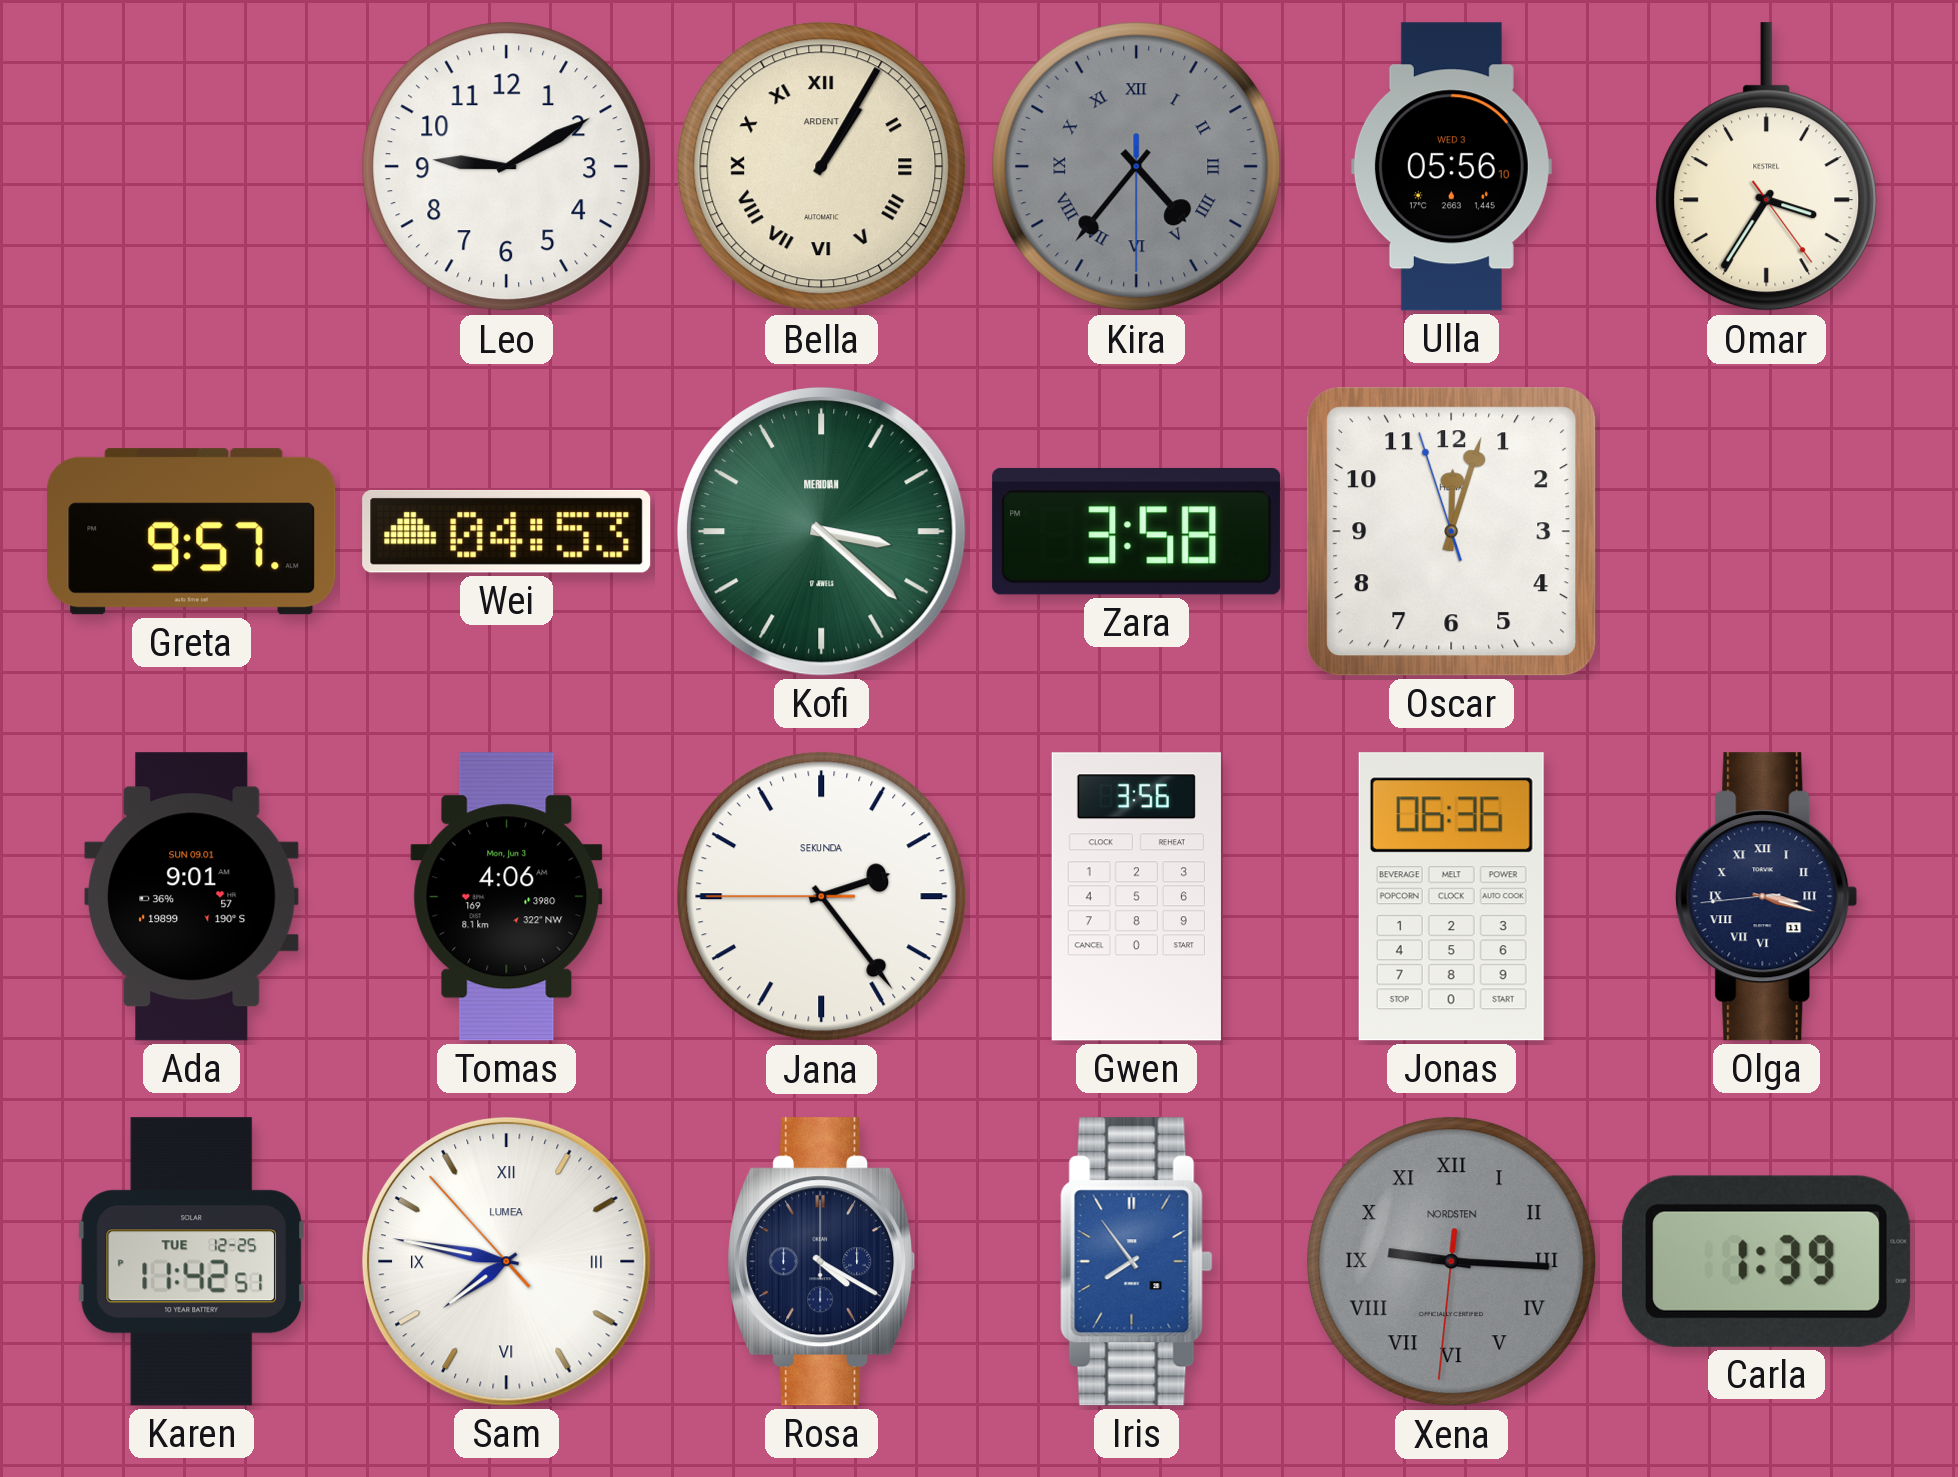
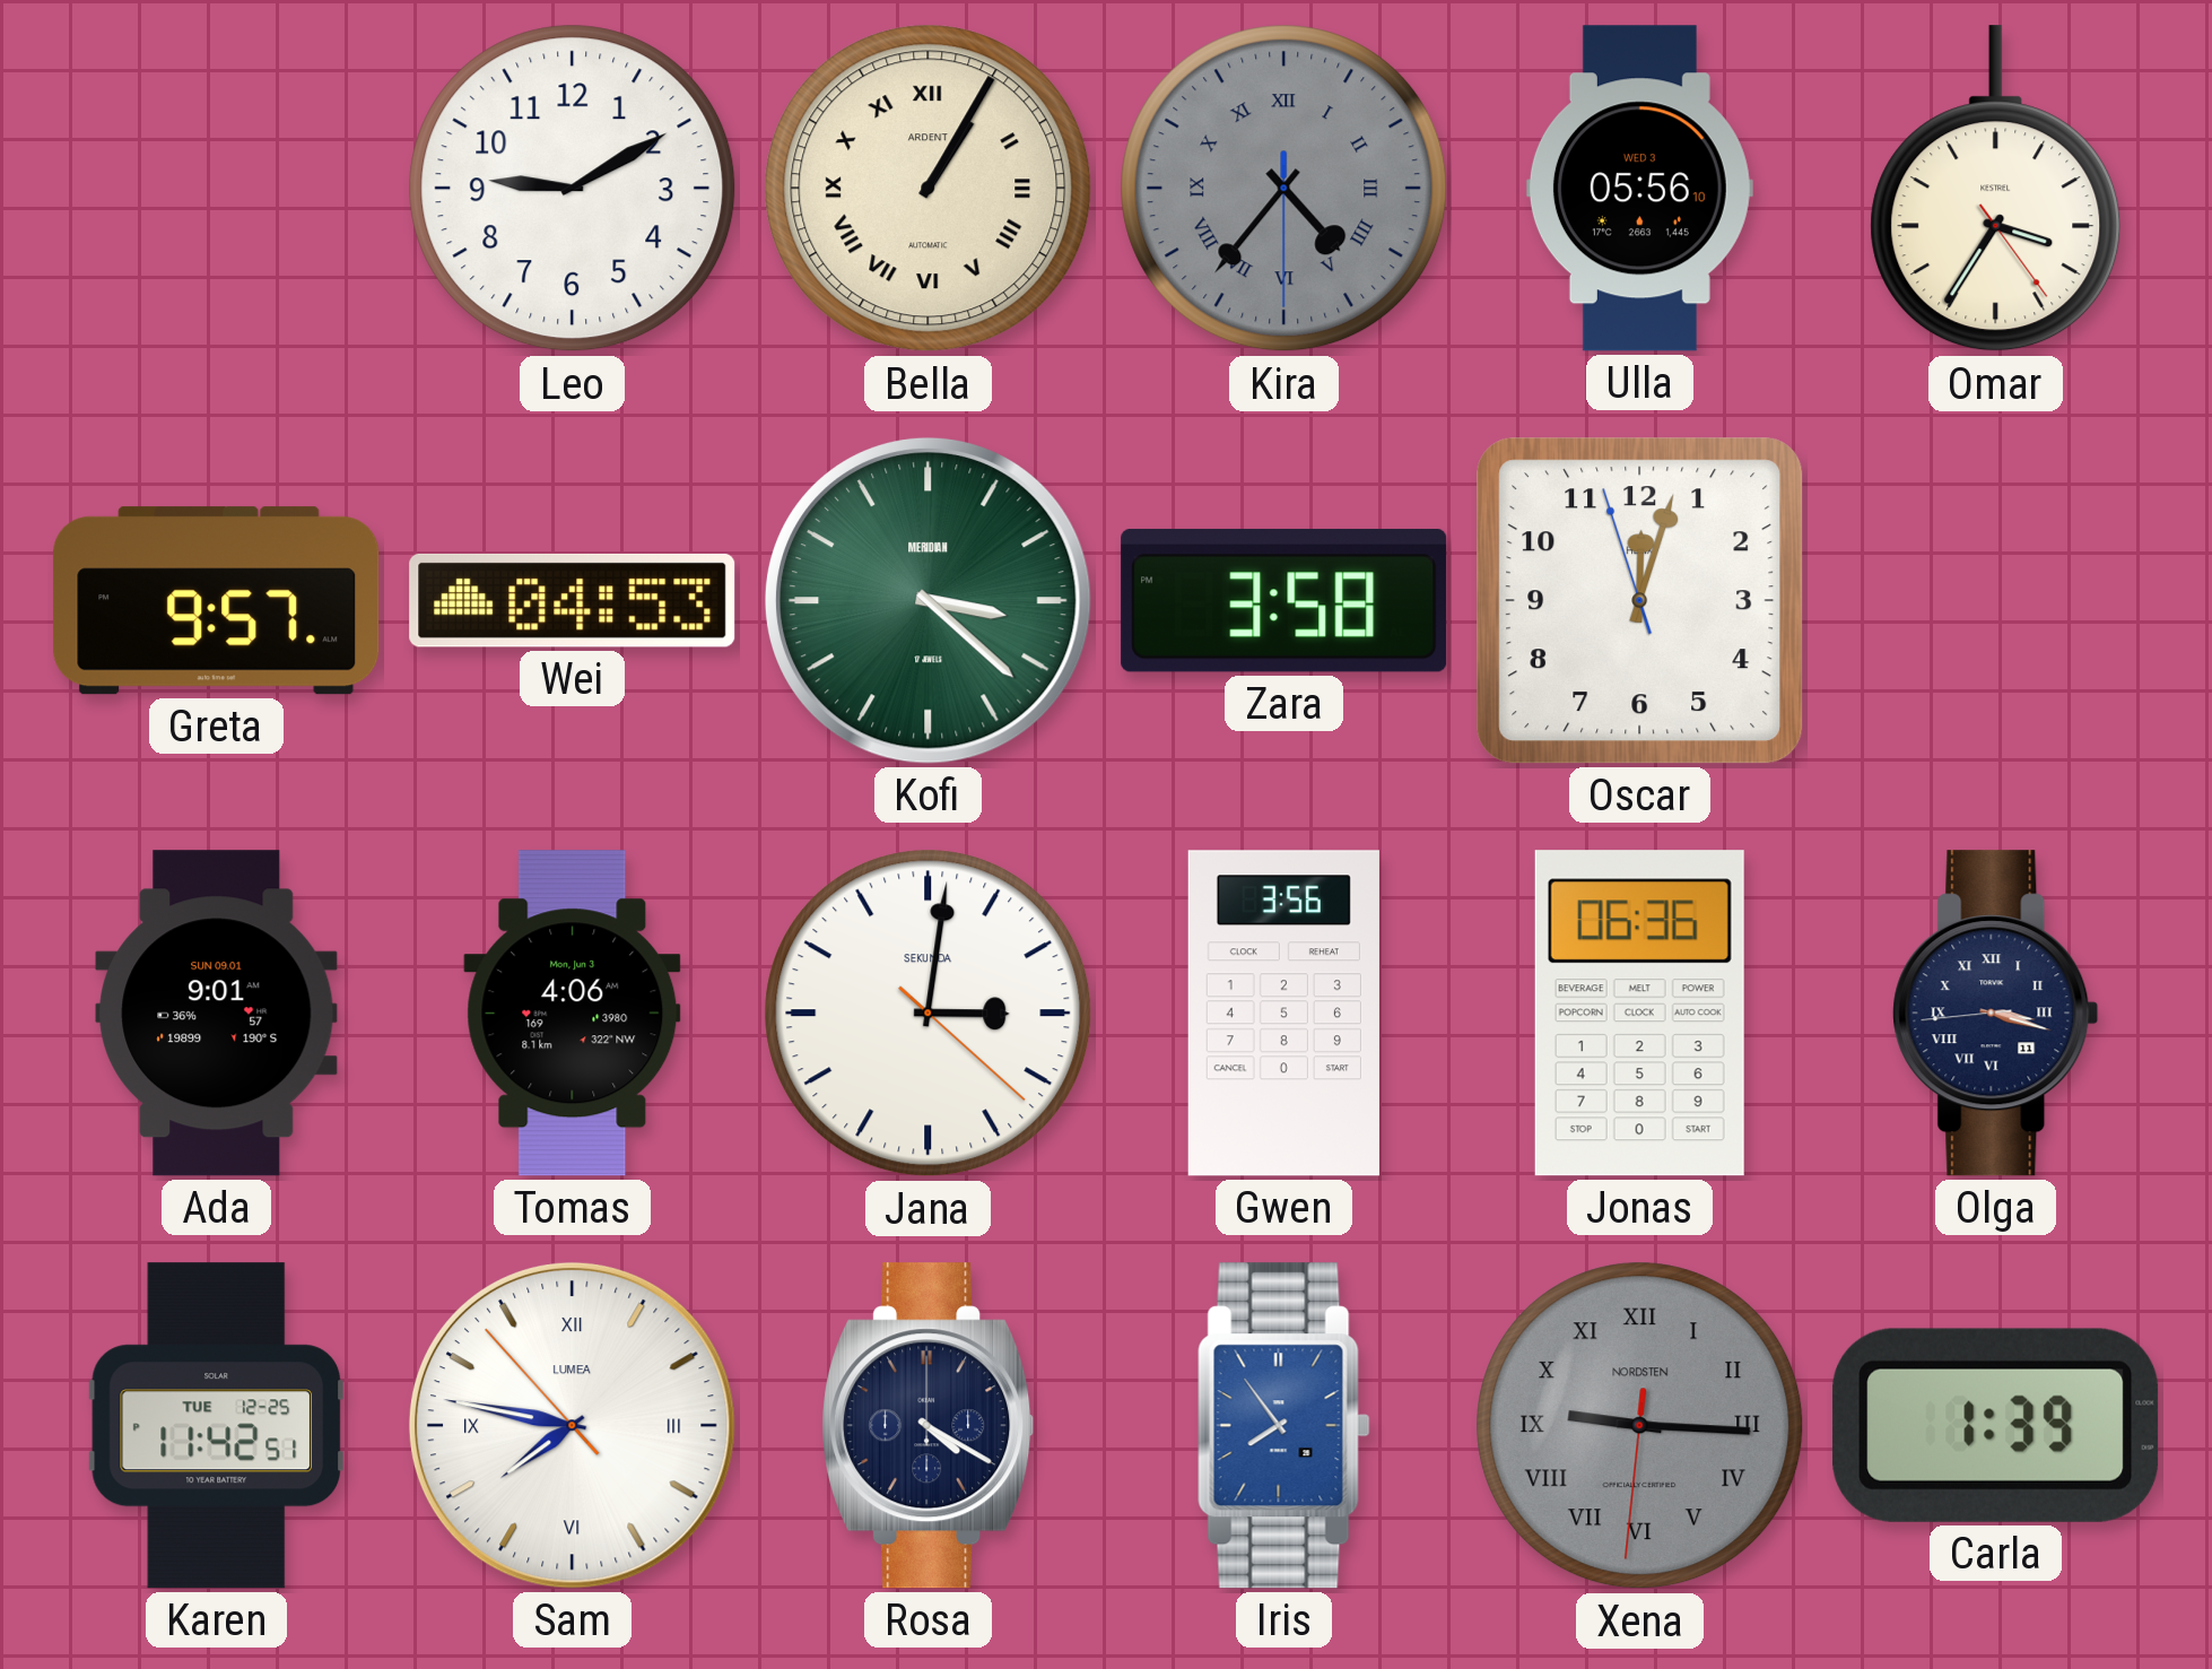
Jana: 2:23 -> 3:01 (929, 1014)
